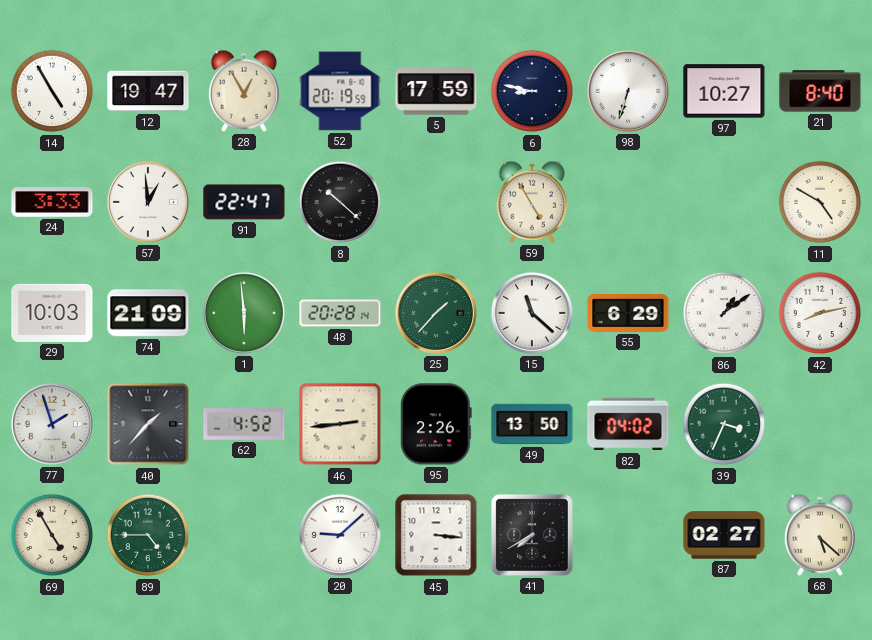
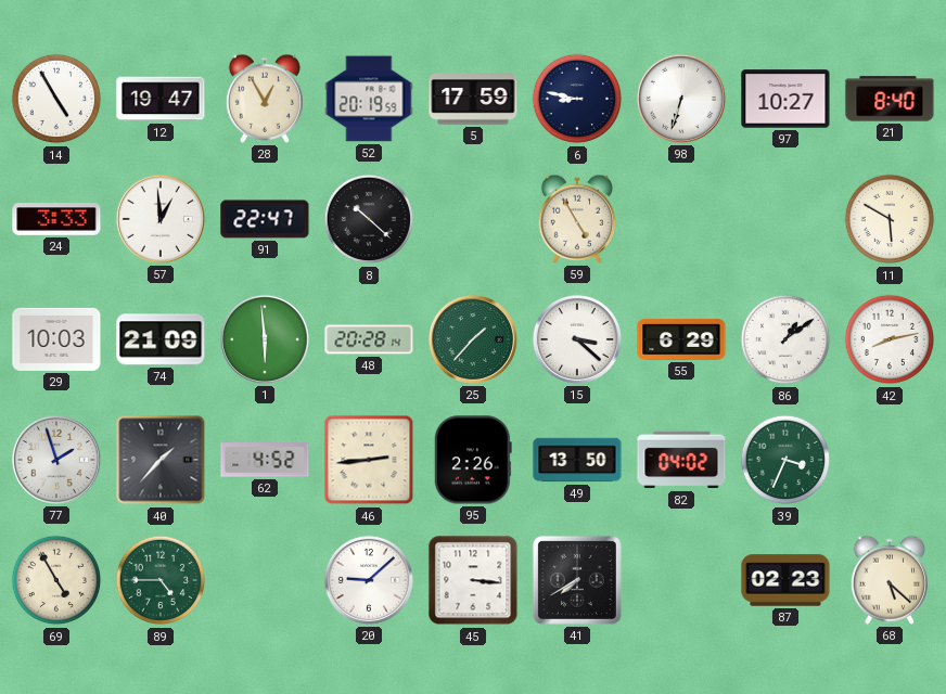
11: 4:50 -> 5:50 (890, 219)
15: 11:22 -> 3:22 (577, 339)
87: 02:27 -> 02:23 (785, 580)
